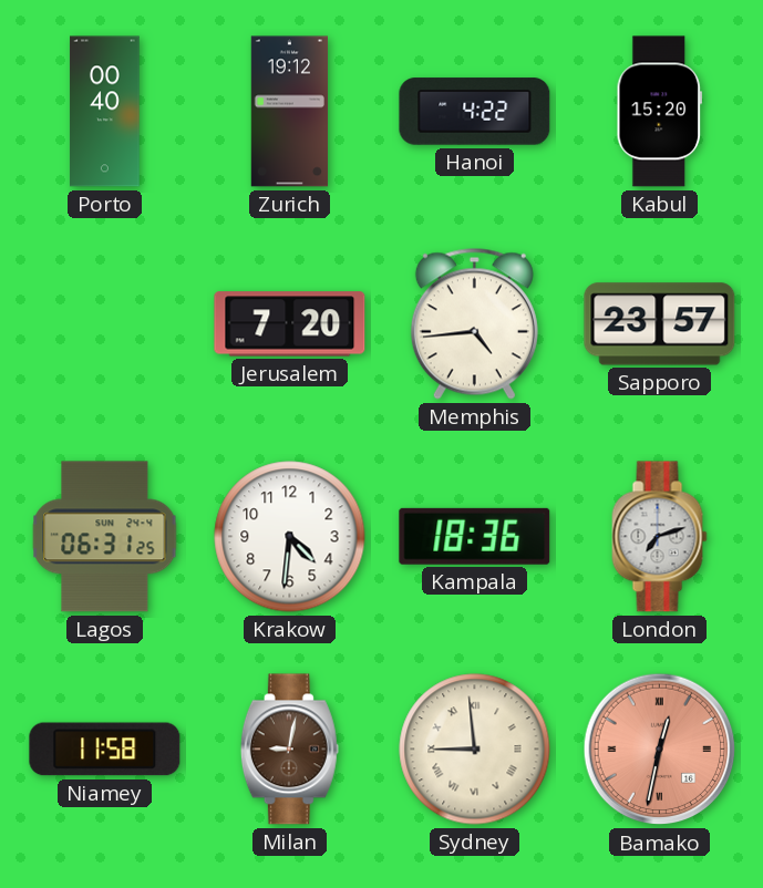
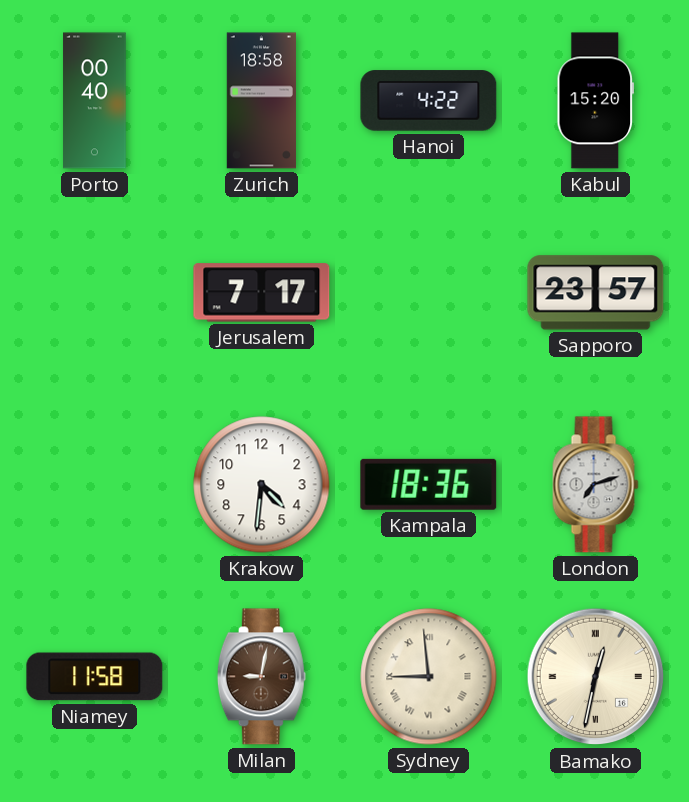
Zurich: 19:12 -> 18:58 (261, 101)
Jerusalem: 7:20 -> 7:17 (262, 293)
Memphis: 4:44 -> none (474, 323)
Lagos: 06:31 -> none (105, 537)
Bamako dial: salmon -> cream (596, 677)
